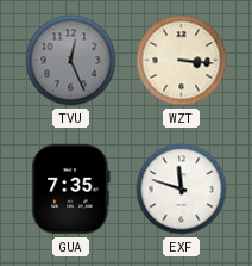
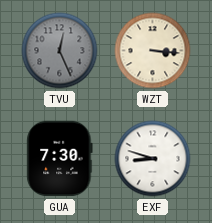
GUA: 7:35 -> 7:30 (60, 159)
EXF: 11:48 -> 8:48 (153, 159)
